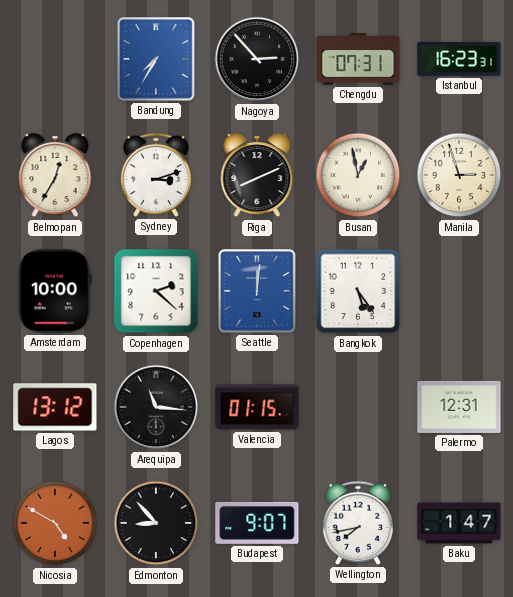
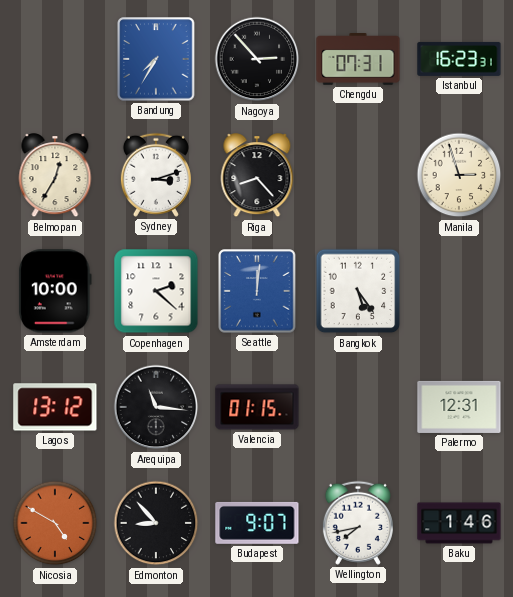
Riga: 8:11 -> 8:23 (257, 176)
Busan: 12:58 -> none (358, 175)
Baku: 1:47 -> 1:46 (459, 523)
